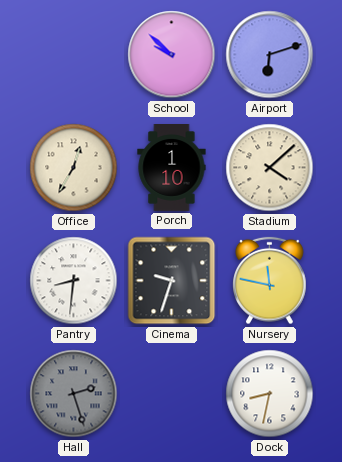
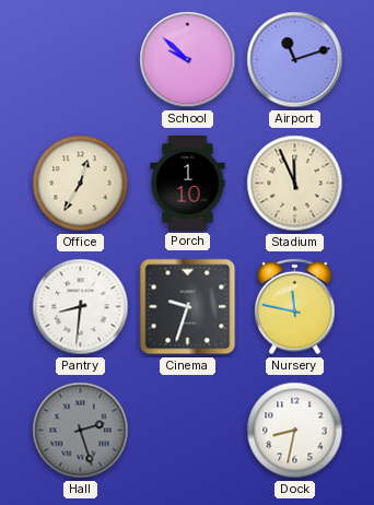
Airport: 6:12 -> 11:12 (295, 60)
Stadium: 4:08 -> 11:56 (295, 184)
